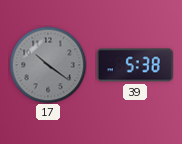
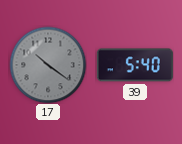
39: 5:38 -> 5:40 (135, 65)
